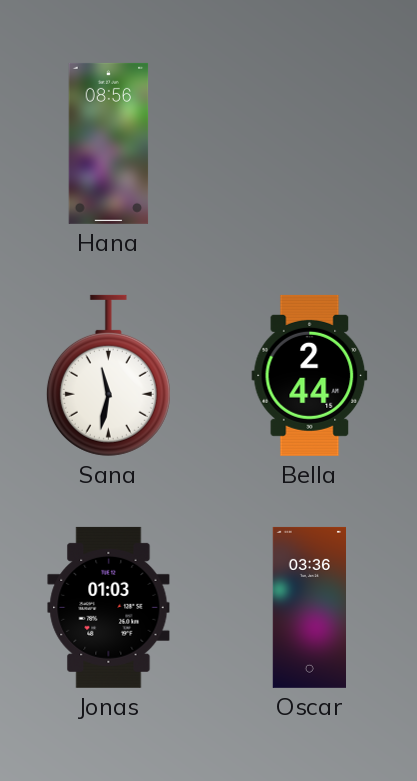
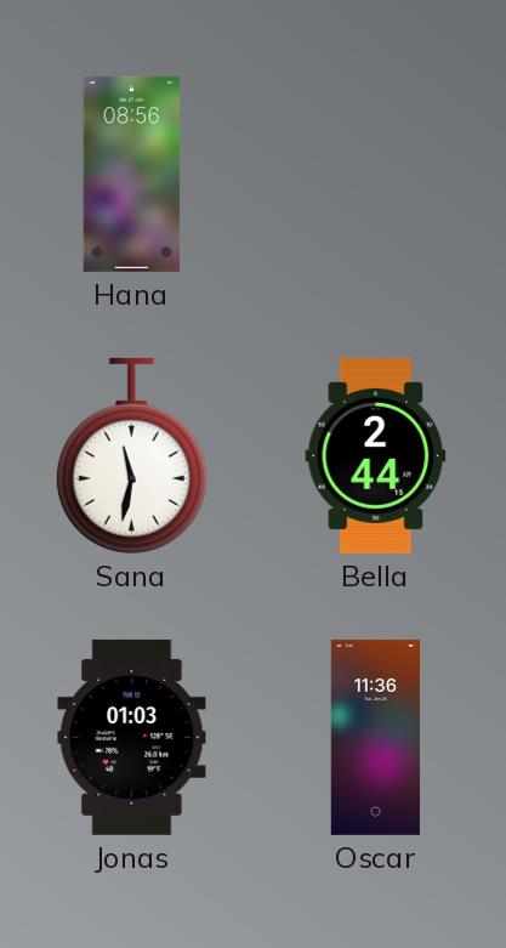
Oscar: 03:36 -> 11:36 (375, 737)
